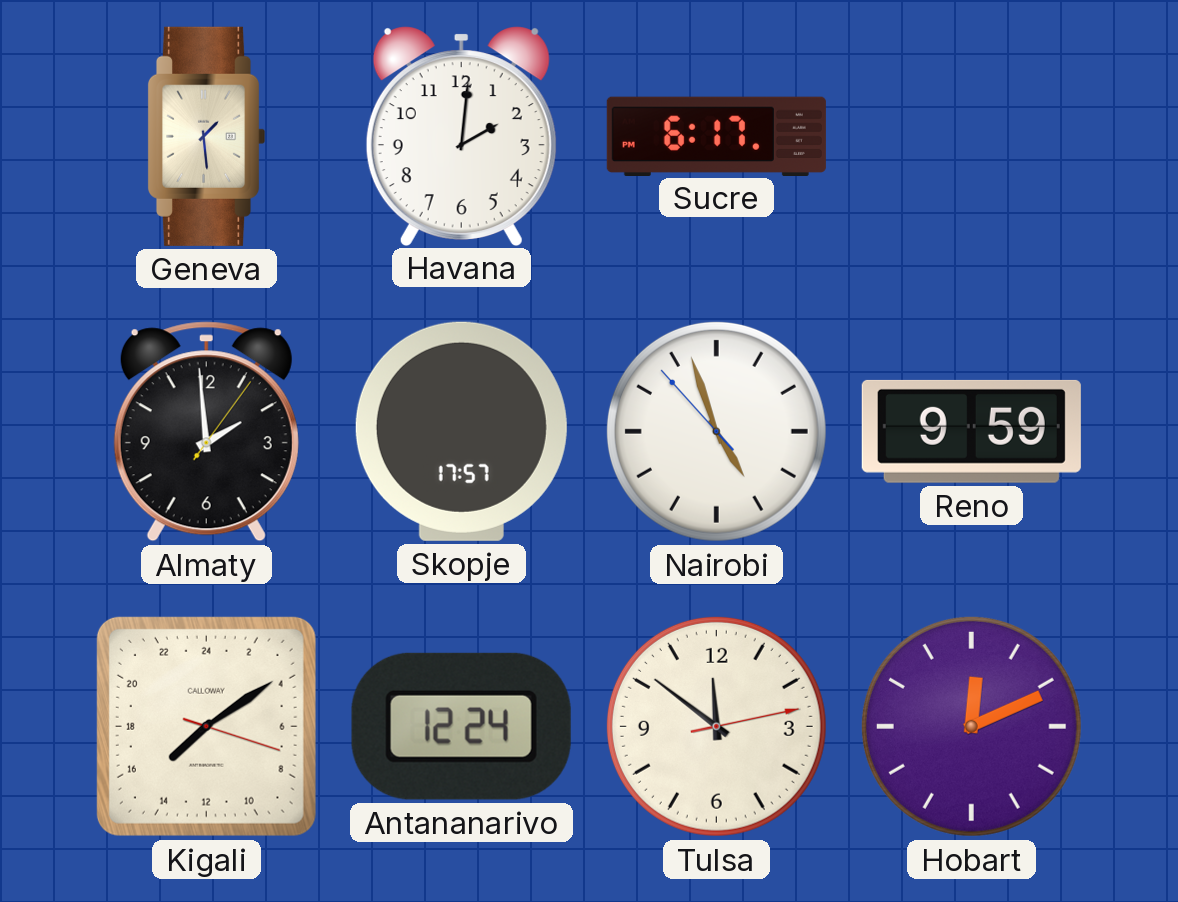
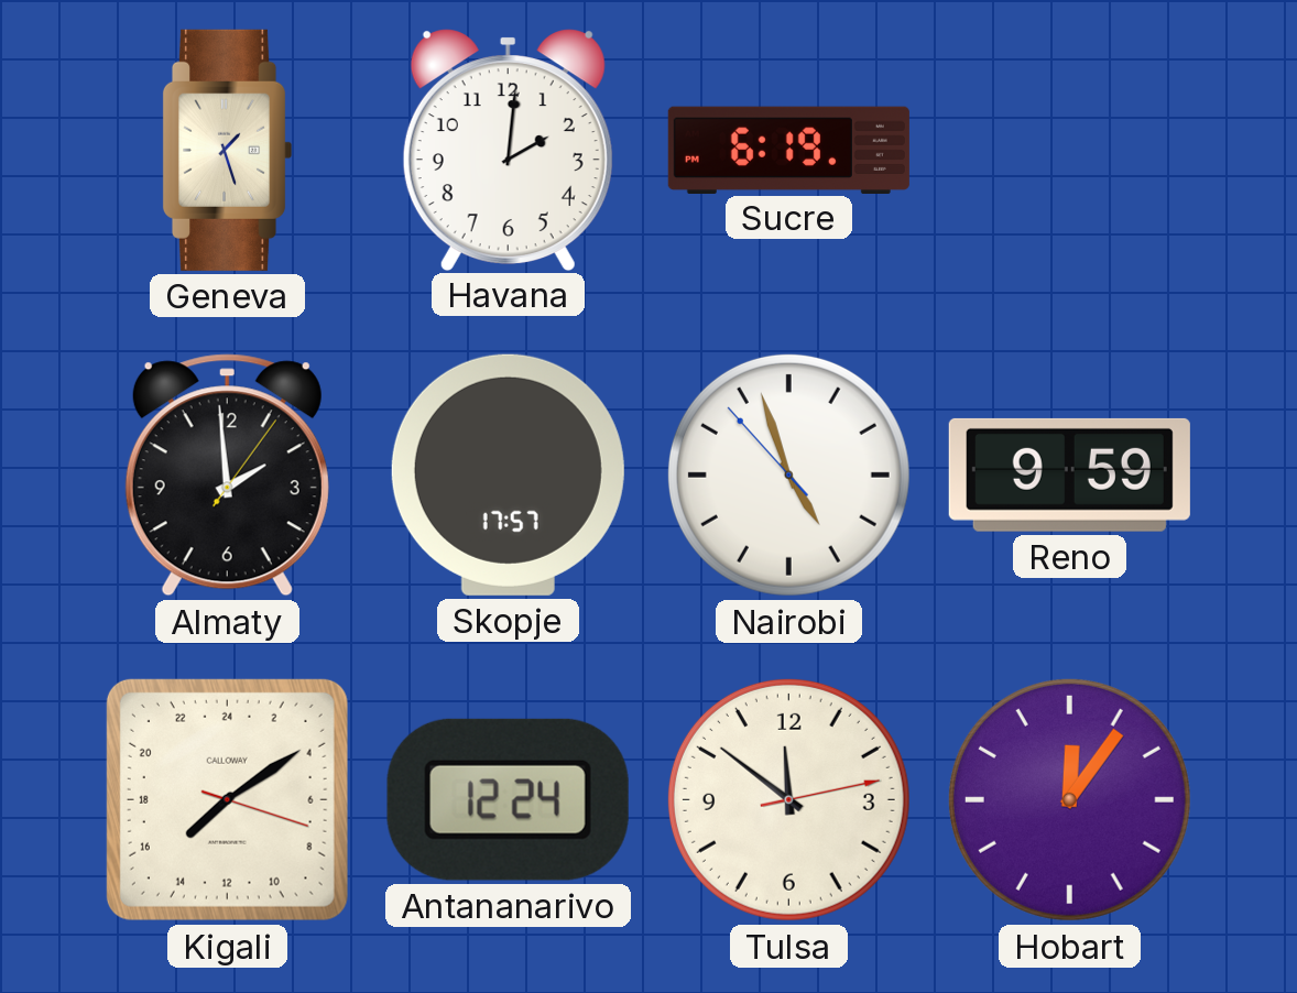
Geneva: 1:29 -> 1:27 (227, 150)
Sucre: 6:17 -> 6:19 (788, 150)
Hobart: 12:11 -> 12:06 (1069, 799)
